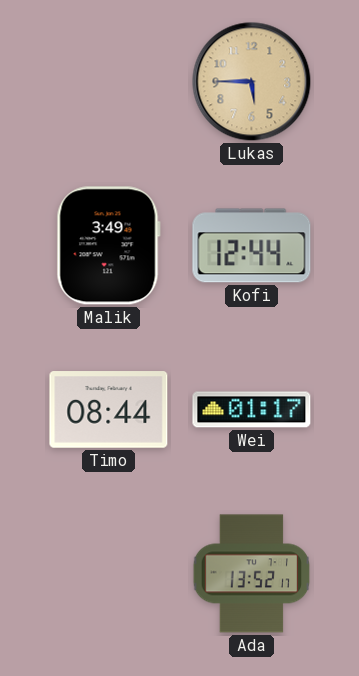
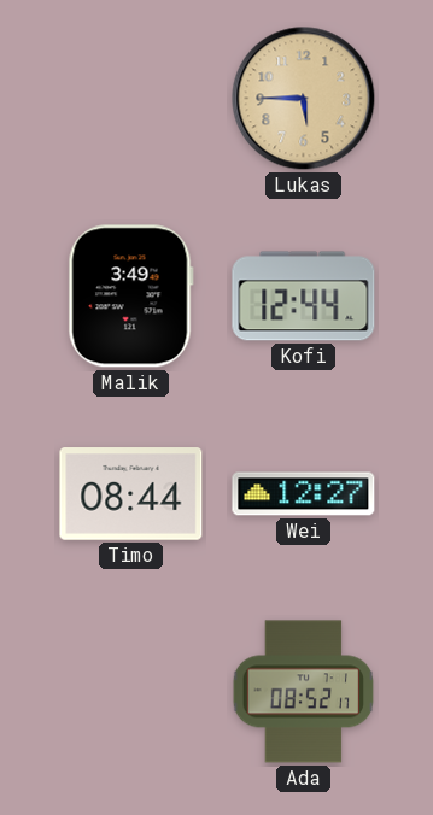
Wei: 01:17 -> 12:27 (304, 494)
Ada: 13:52 -> 08:52 (304, 692)
